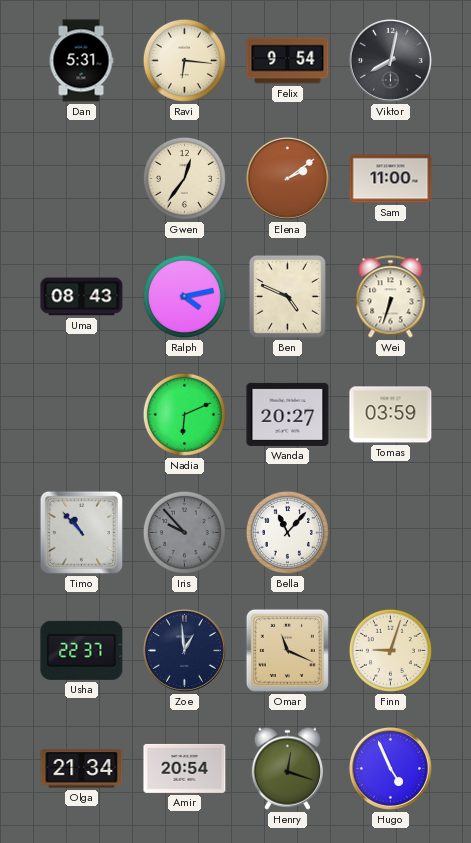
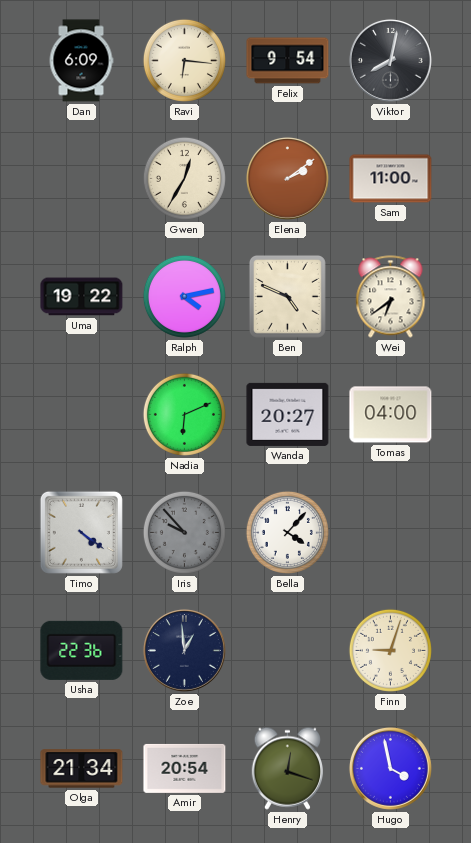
Dan: 5:31 -> 6:09 (81, 61)
Gwen: 12:36 -> 12:35 (184, 178)
Uma: 08:43 -> 19:22 (82, 297)
Wei: 6:33 -> 6:39 (391, 297)
Tomas: 03:59 -> 04:00 (391, 415)
Timo: 10:53 -> 4:21 (81, 532)
Bella: 11:07 -> 4:07 (287, 532)
Usha: 22:37 -> 22:36 (82, 650)
Omar: 11:19 -> none (287, 650)
Hugo: 4:56 -> 3:58 (390, 768)
